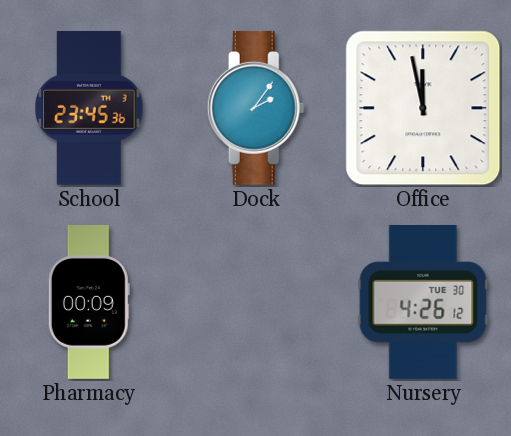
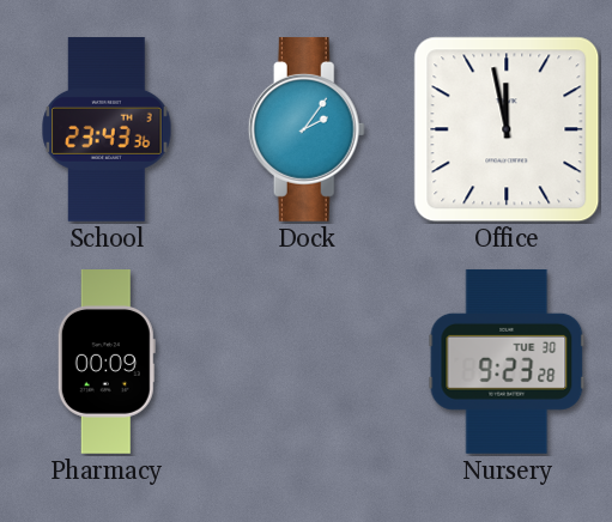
School: 23:45 -> 23:43 (107, 129)
Nursery: 4:26 -> 9:23 (507, 362)
